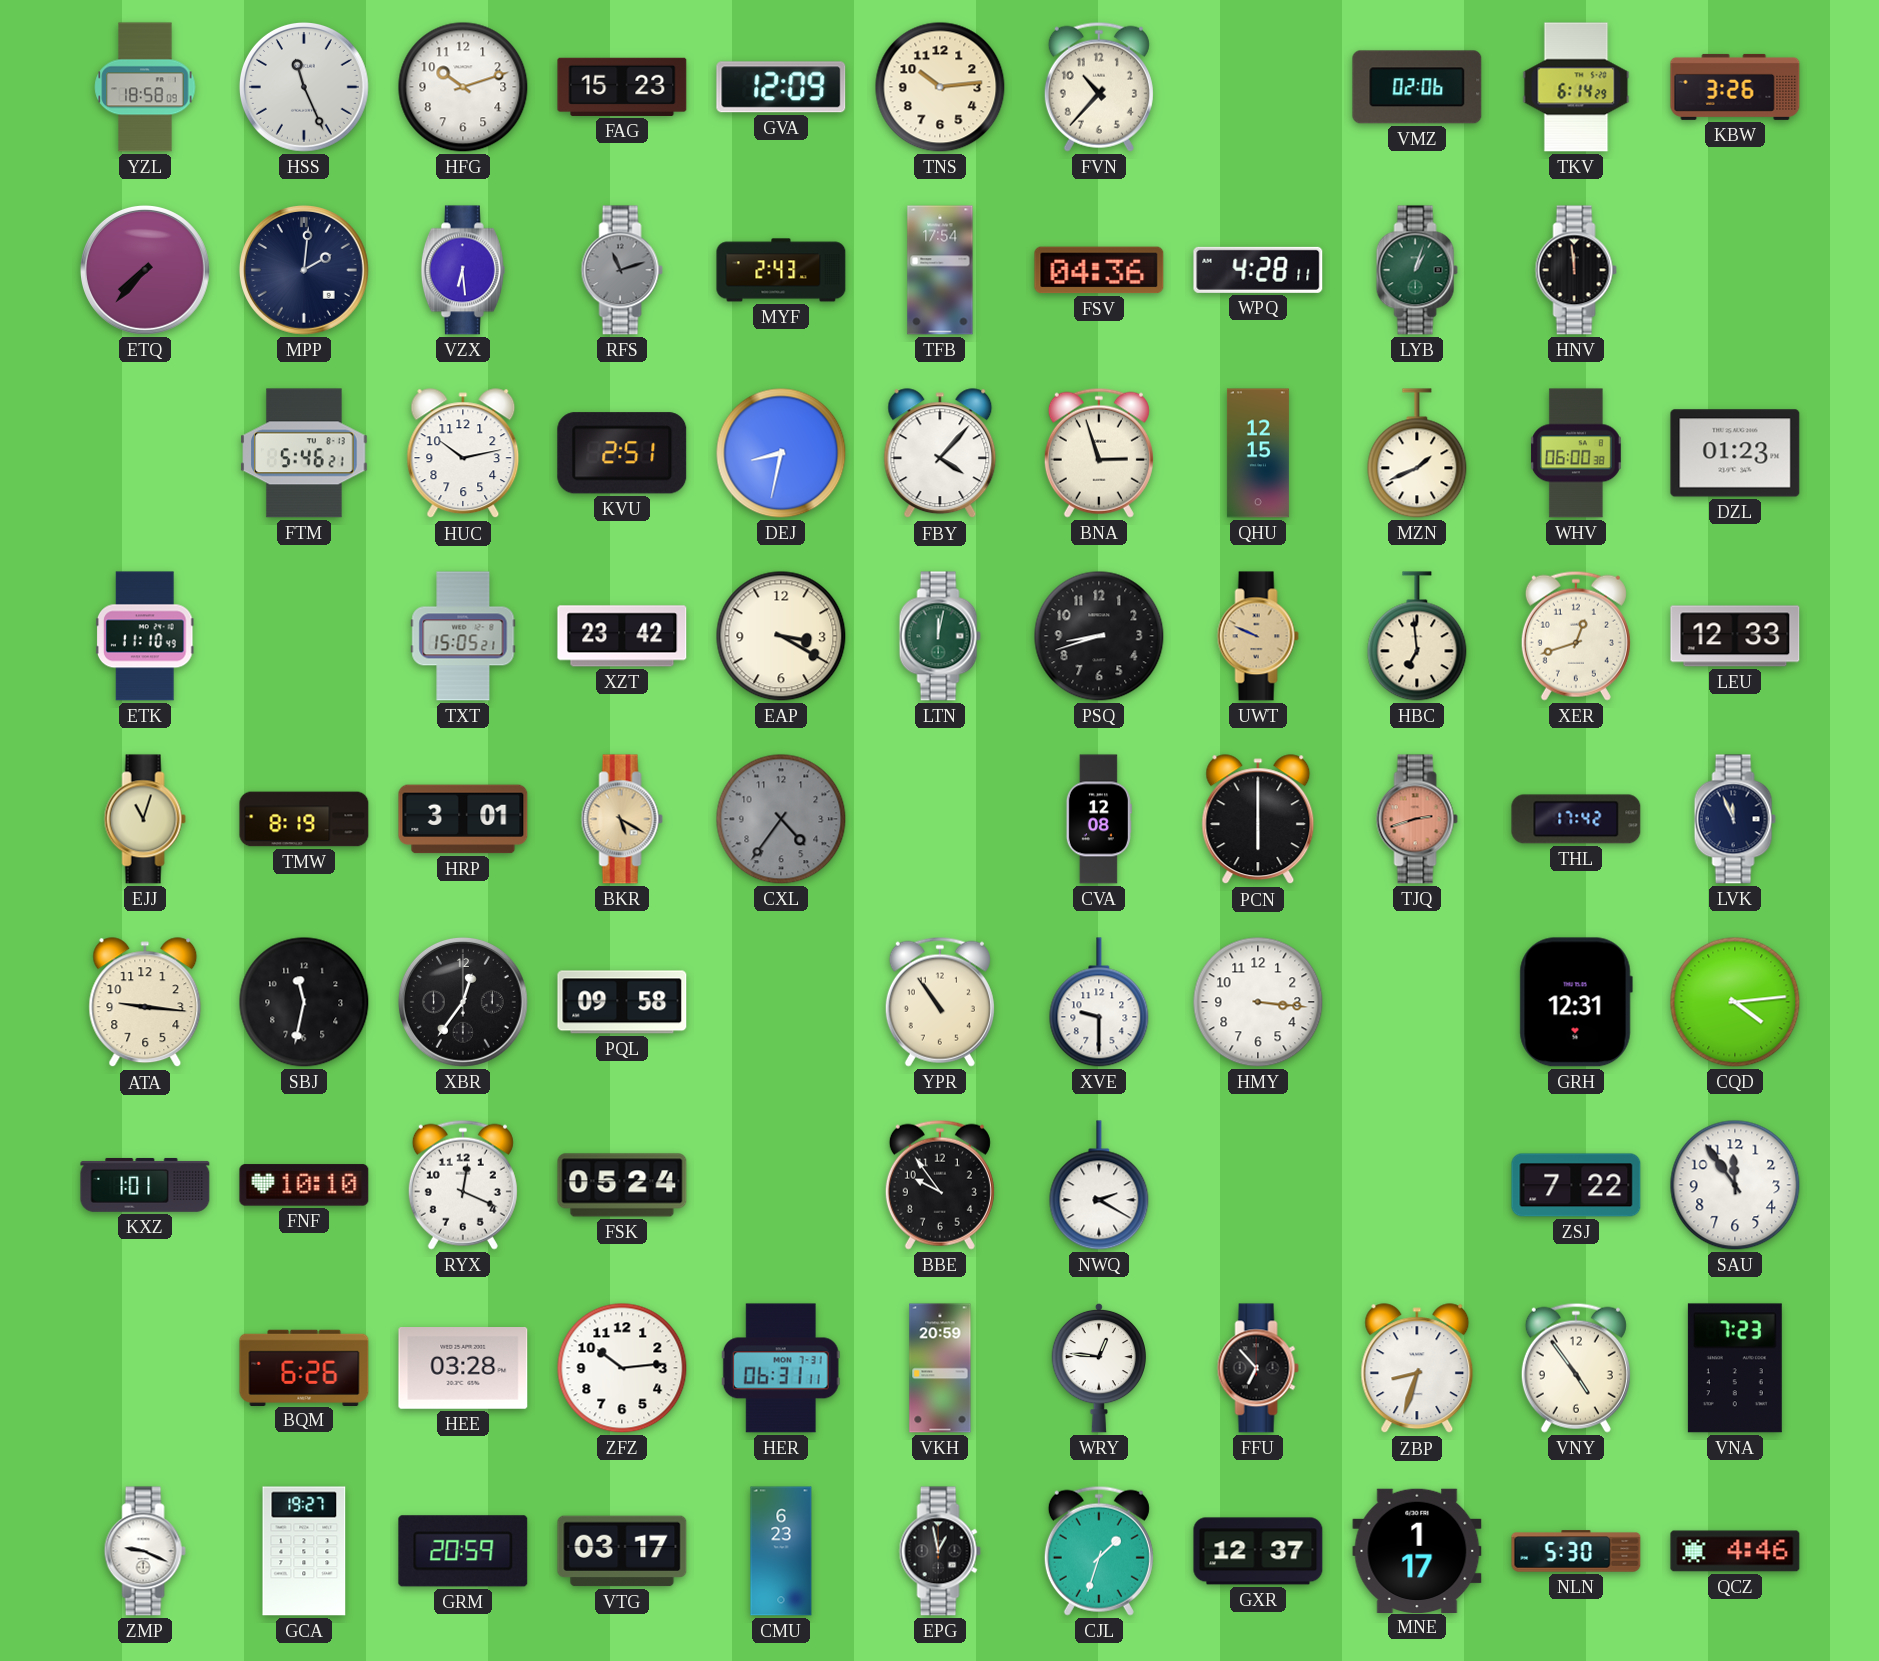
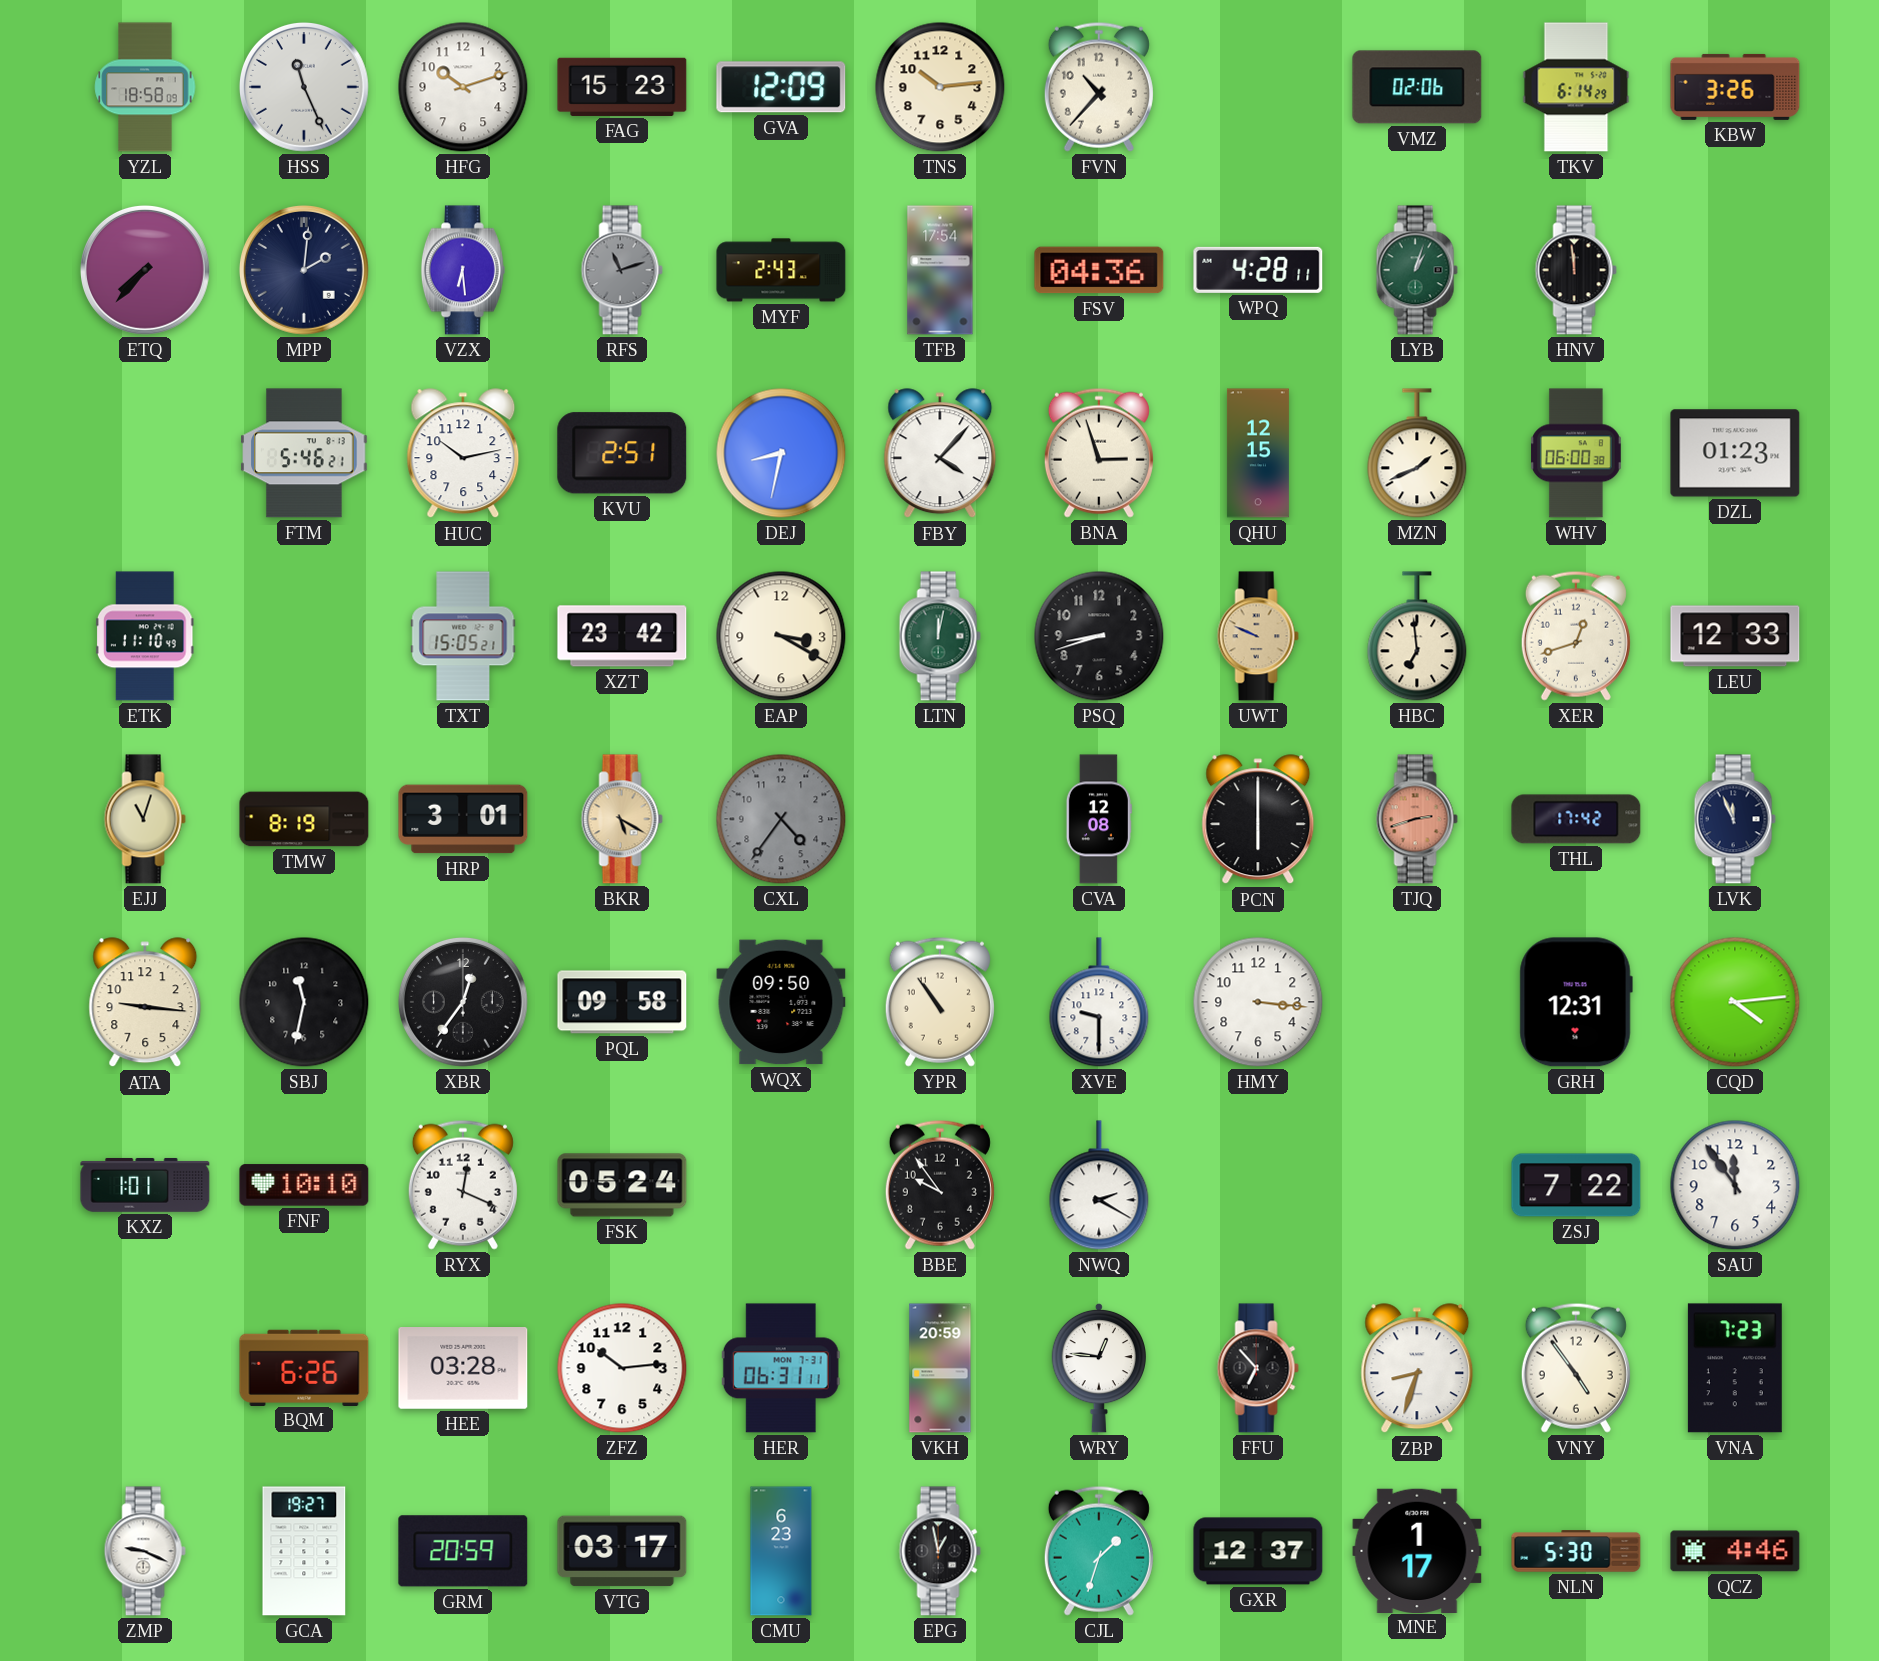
WQX: none -> 09:50 (781, 1002)
